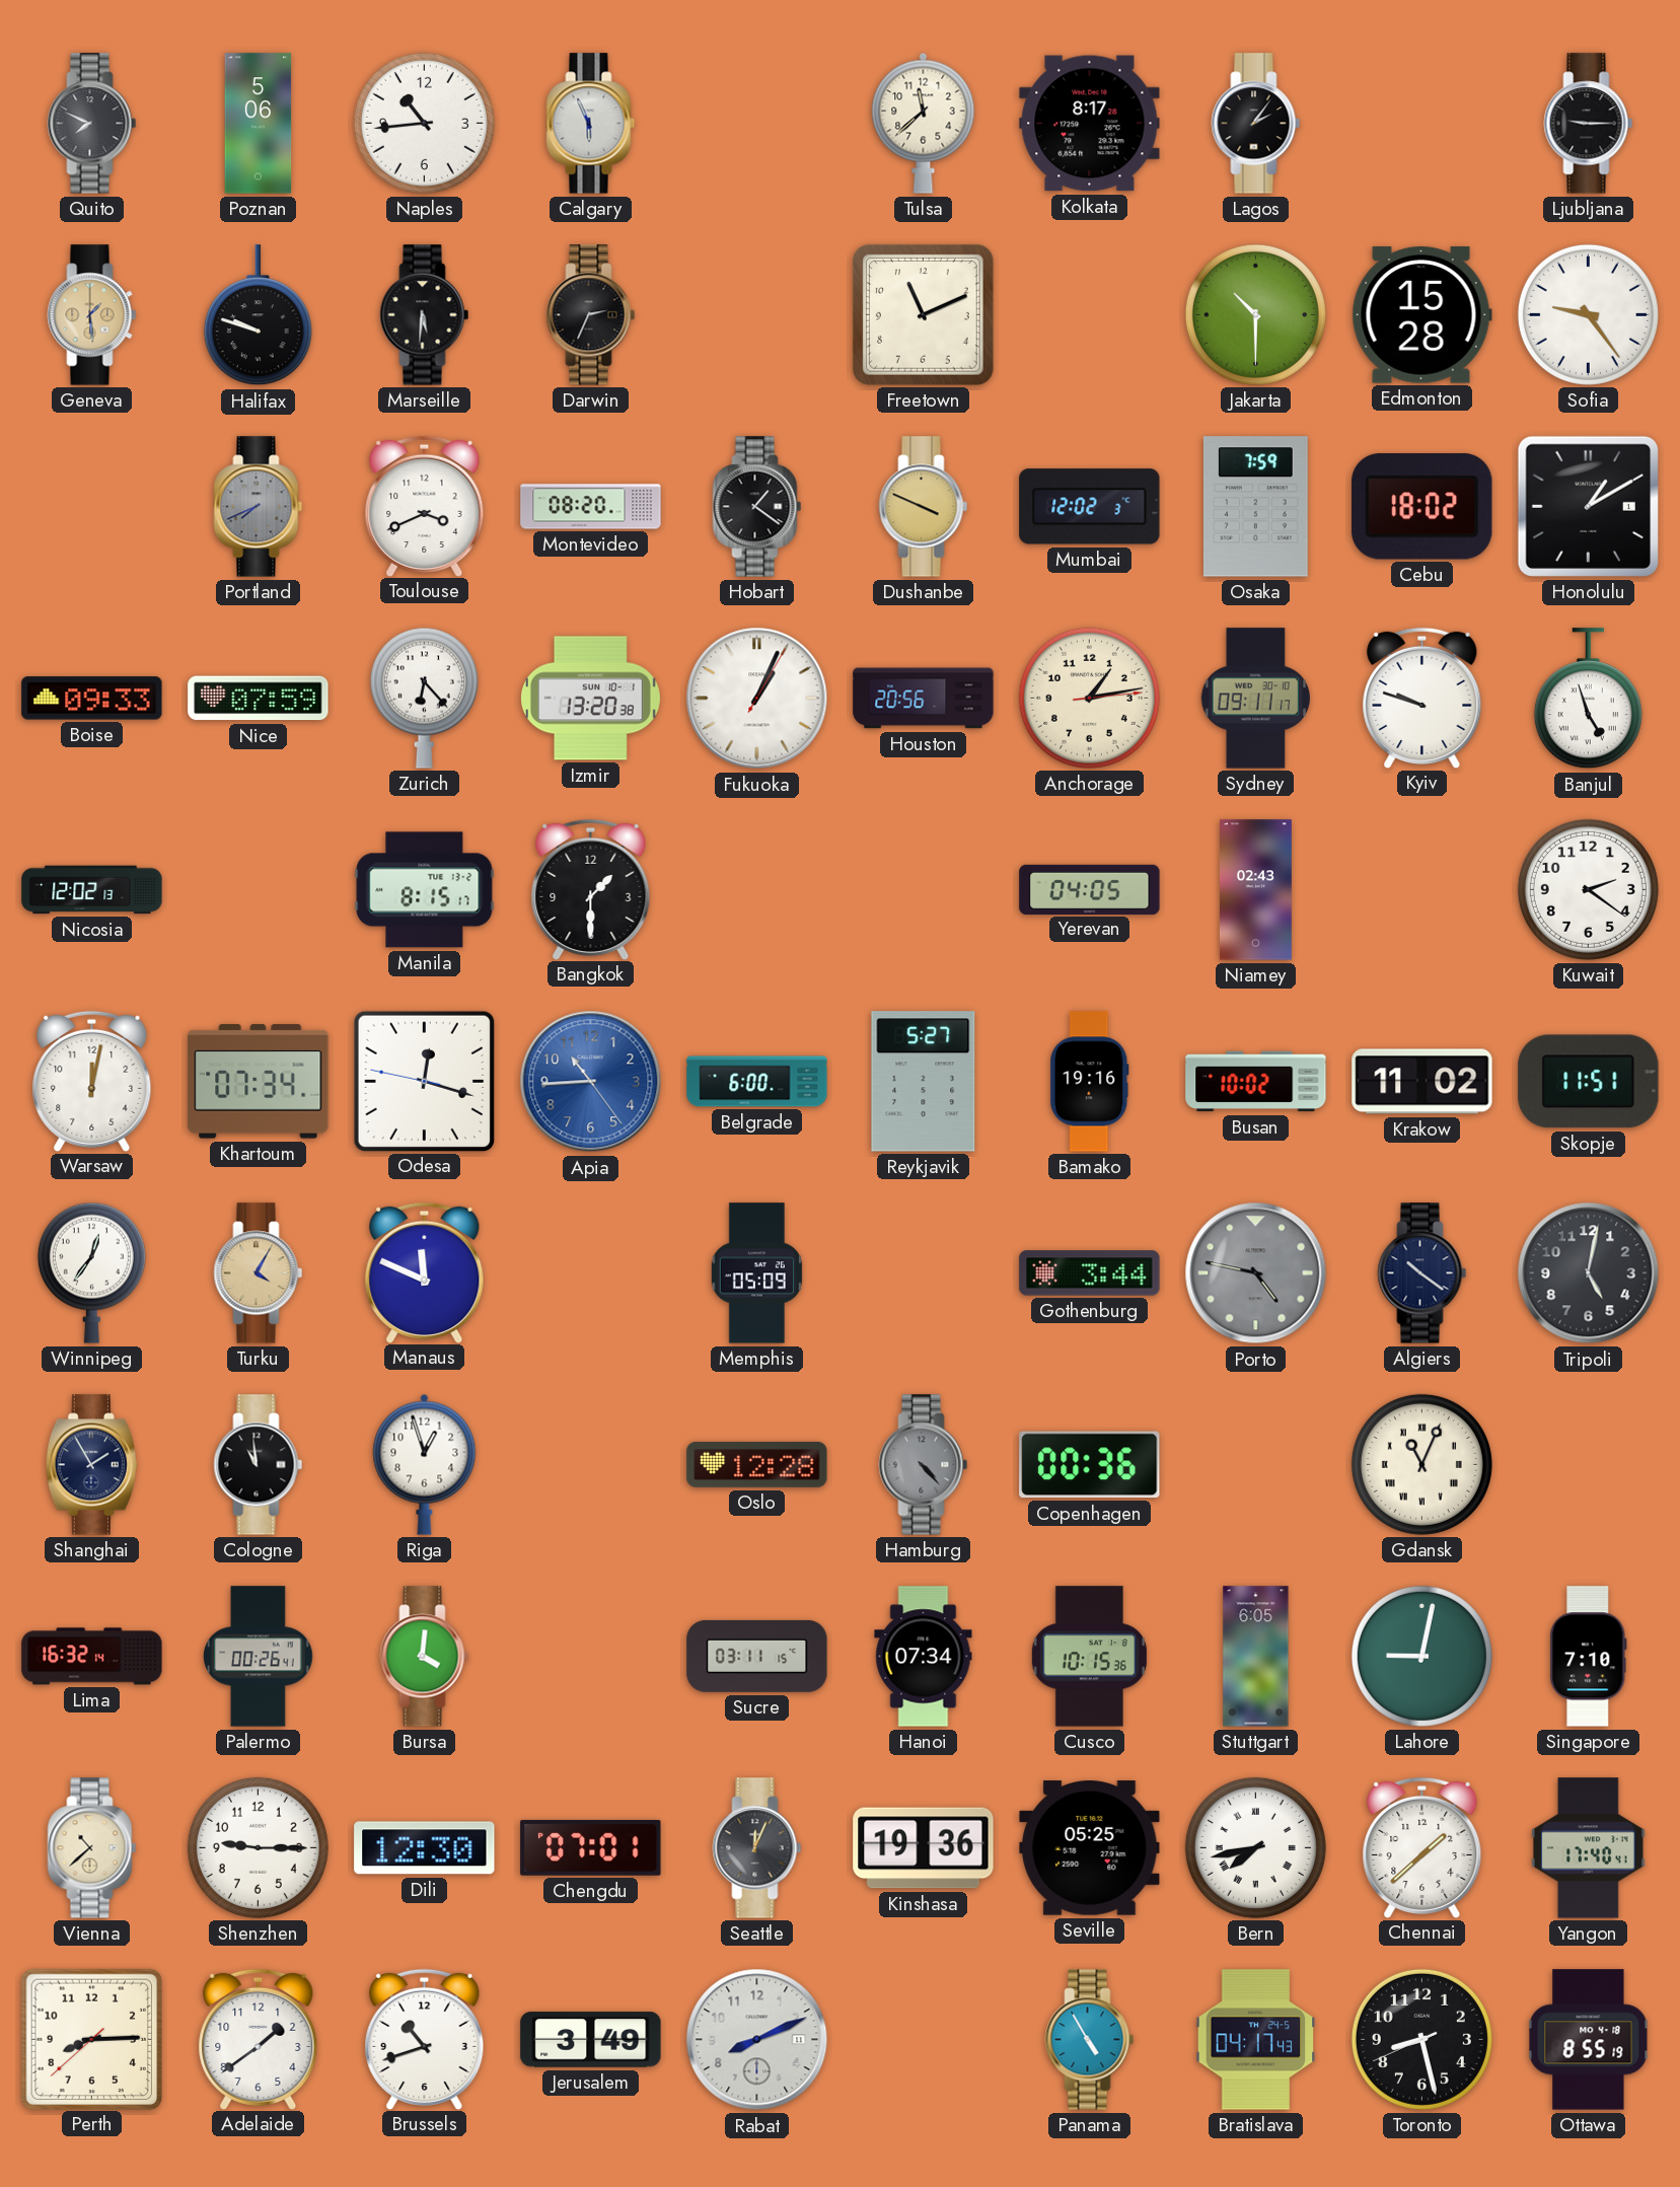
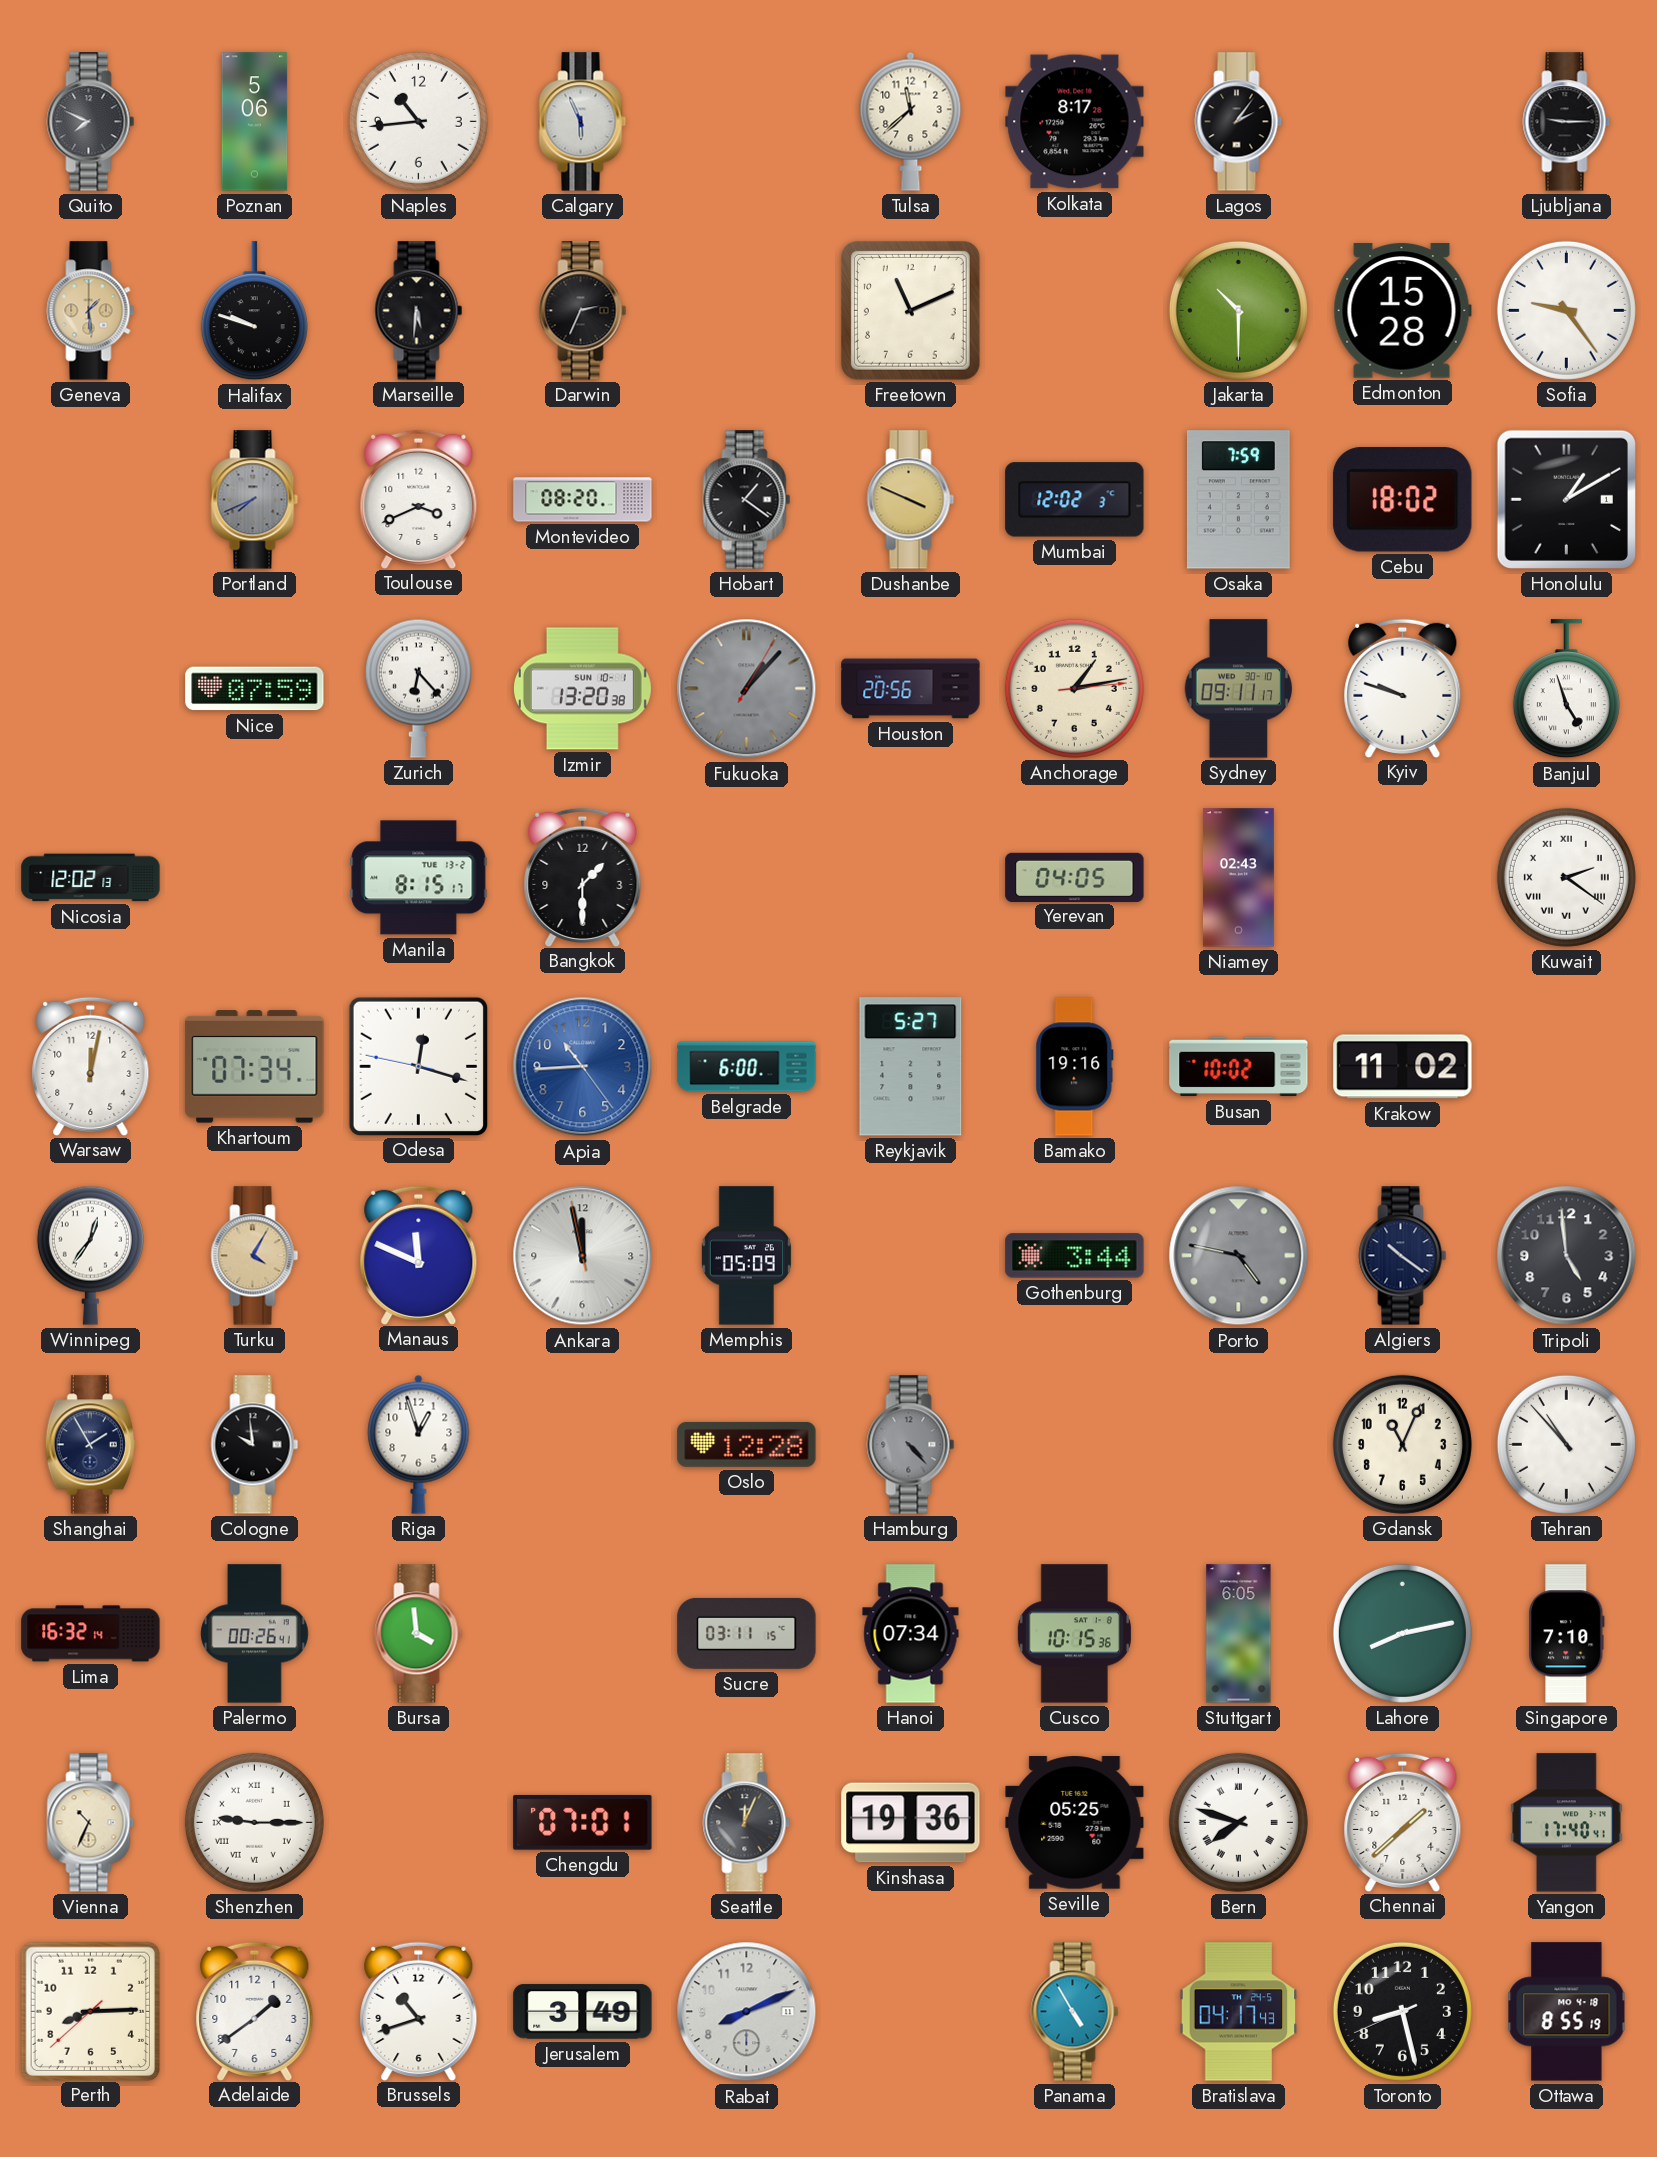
Boise: 09:33 -> none (92, 699)
Fukuoka: 1:04 -> 1:07 (747, 689)
Fukuoka dial: white -> grey (747, 689)
Kuwait numerals: Arabic -> Roman (1566, 877)
Skopje: 11:51 -> none (1589, 1082)
Ankara: none -> 11:57 (583, 1256)
Tripoli: 5:02 -> 4:59 (1567, 1256)
Cologne: 10:59 -> 9:59 (255, 1445)
Copenhagen: 00:36 -> none (1090, 1465)
Gdansk numerals: Roman -> Arabic (1402, 1444)
Tehran: none -> 10:53 (1566, 1444)
Bursa: 4:01 -> 3:59 (419, 1634)
Lahore: 9:02 -> 8:13 (1402, 1633)
Vienna: 10:38 -> 10:34 (91, 1823)
Shenzhen numerals: Arabic -> Roman (254, 1822)
Dili: 12:30 -> none (425, 1848)
Bern: 7:43 -> 7:48 (1238, 1822)
